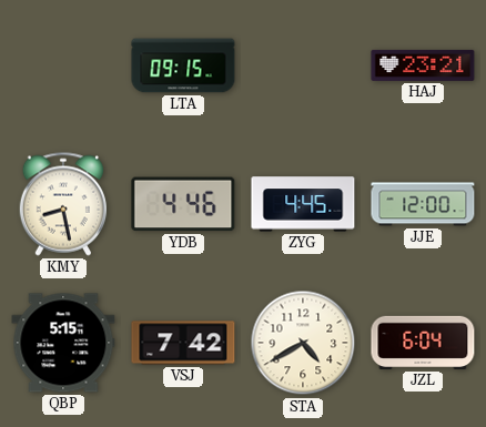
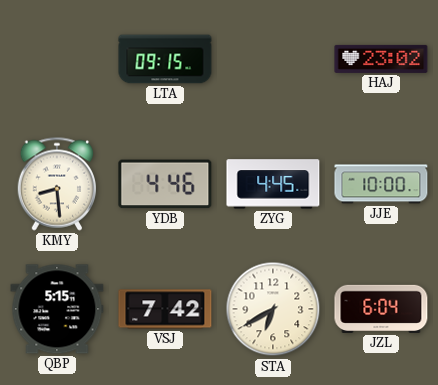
HAJ: 23:21 -> 23:02 (381, 59)
KMY: 8:28 -> 8:29 (56, 184)
JJE: 12:00 -> 10:00 (381, 184)
STA: 4:40 -> 6:40 (273, 309)
